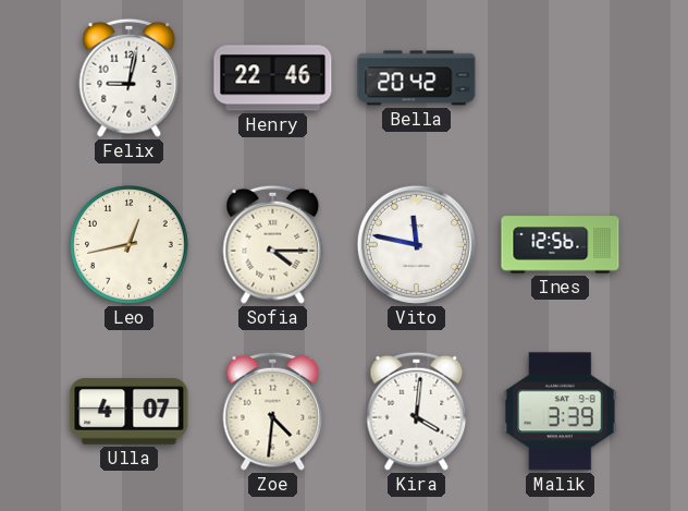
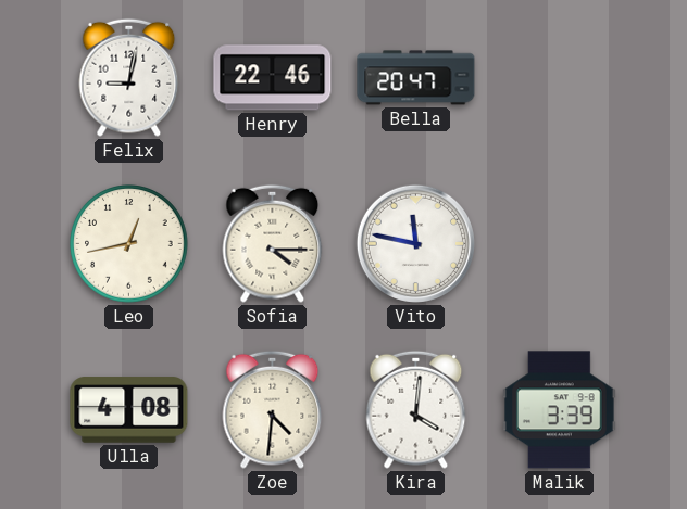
Bella: 20:42 -> 20:47 (416, 78)
Ines: 12:56 -> none (561, 245)
Ulla: 4:07 -> 4:08 (129, 410)
